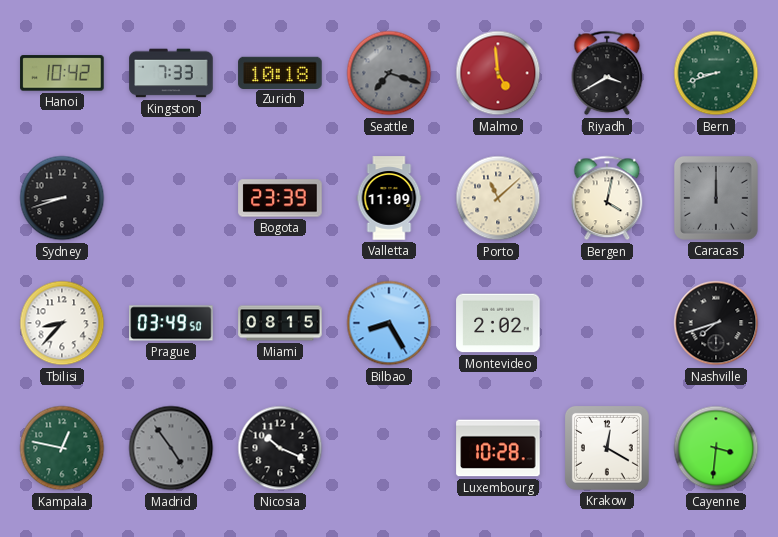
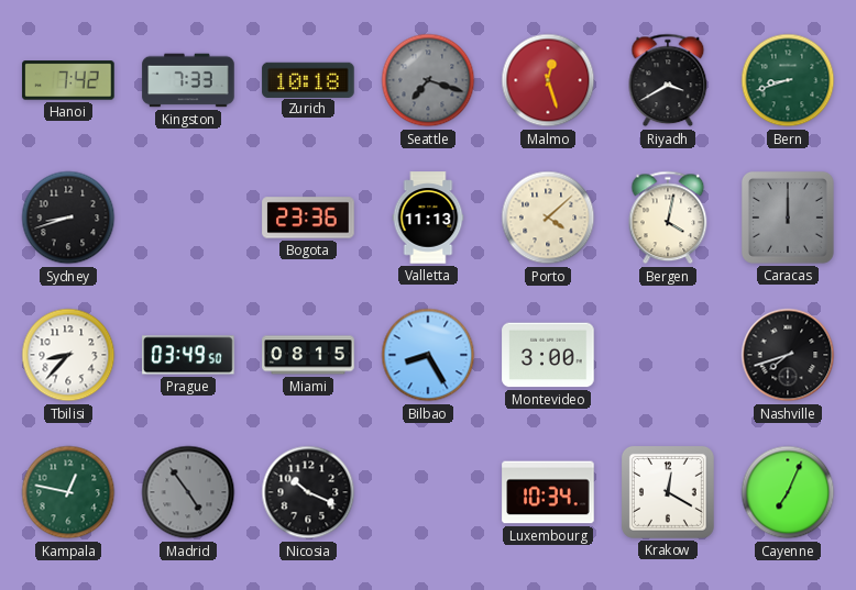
Hanoi: 10:42 -> 7:42 (68, 80)
Malmo: 4:59 -> 12:27 (548, 80)
Bogota: 23:39 -> 23:36 (308, 218)
Valletta: 11:09 -> 11:13 (428, 218)
Porto: 11:08 -> 4:08 (548, 218)
Montevideo: 2:02 -> 3:00 (548, 355)
Luxembourg: 10:28 -> 10:34 (548, 492)
Cayenne: 3:31 -> 7:04 (788, 492)
